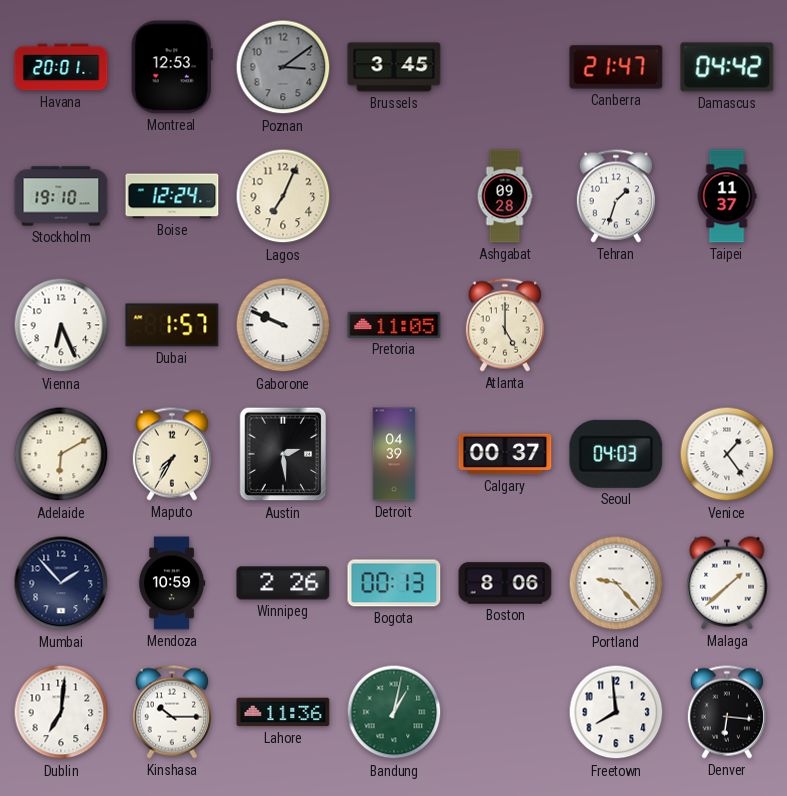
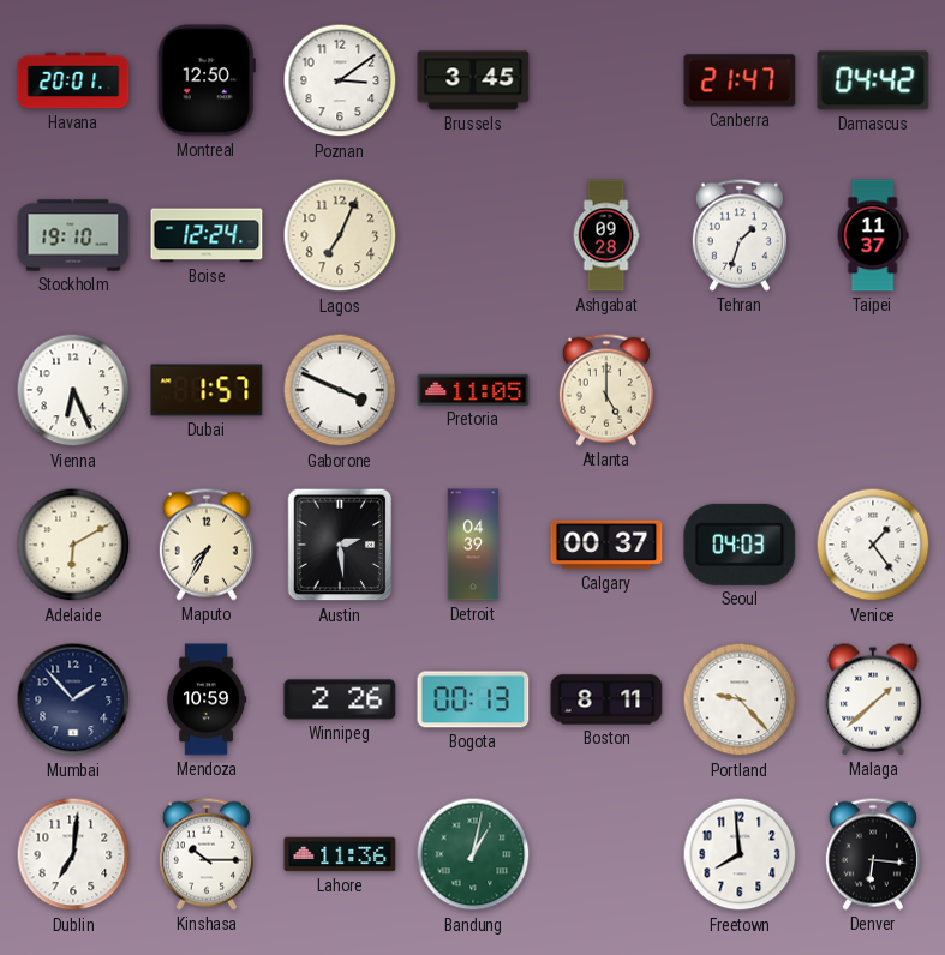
Montreal: 12:53 -> 12:50 (207, 80)
Poznan dial: grey -> white (340, 80)
Gaborone: 9:49 -> 3:49 (340, 390)
Boston: 8:06 -> 8:11 (606, 699)
